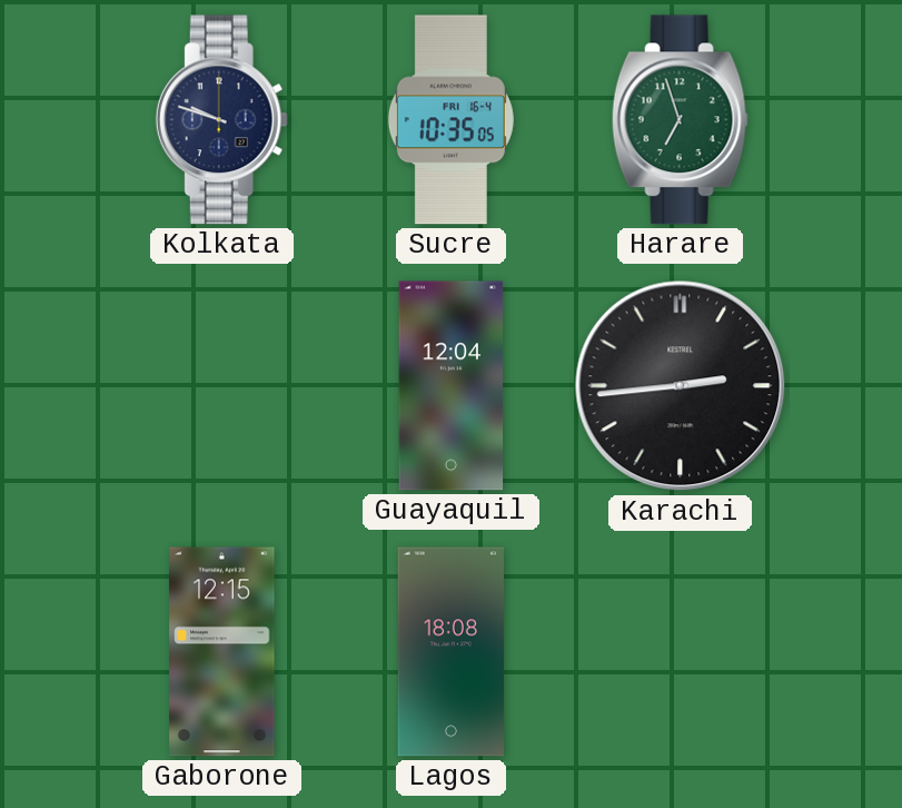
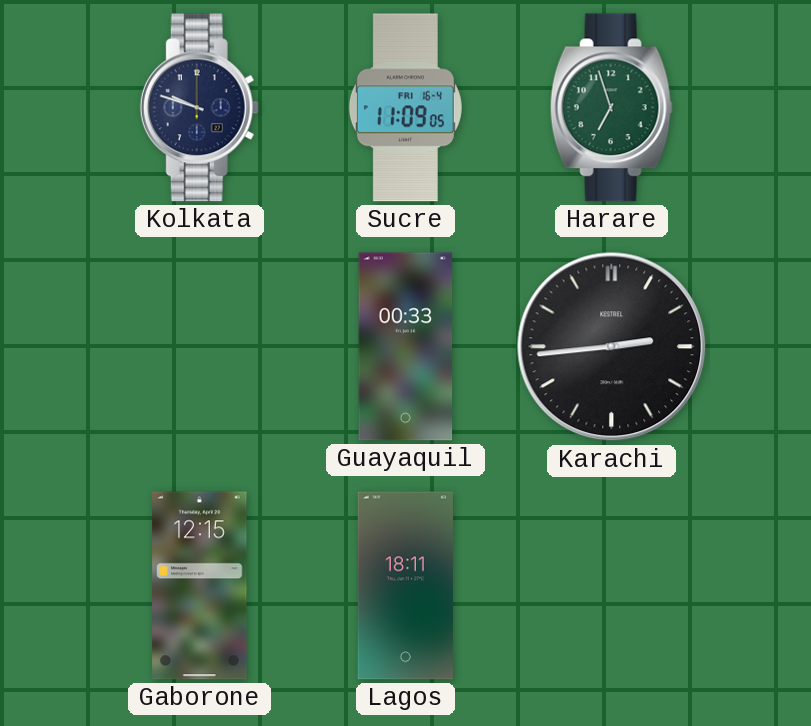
Sucre: 10:35 -> 11:09 (405, 108)
Guayaquil: 12:04 -> 00:33 (406, 347)
Lagos: 18:08 -> 18:11 (405, 586)
